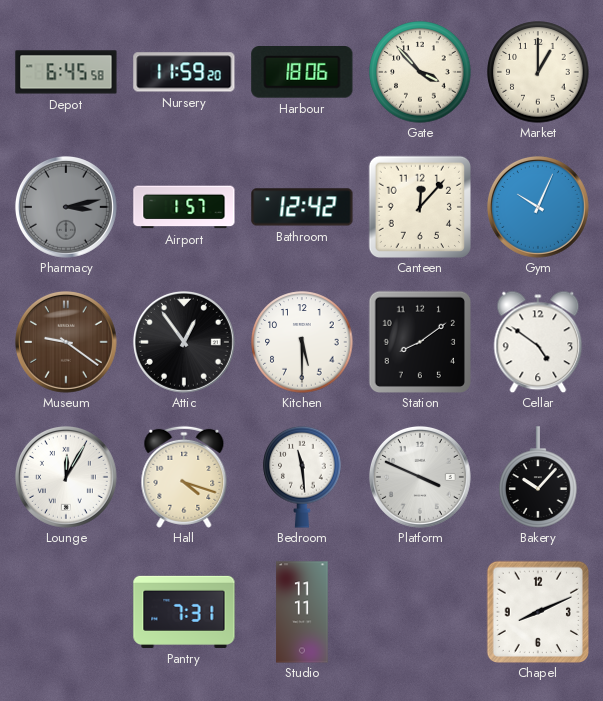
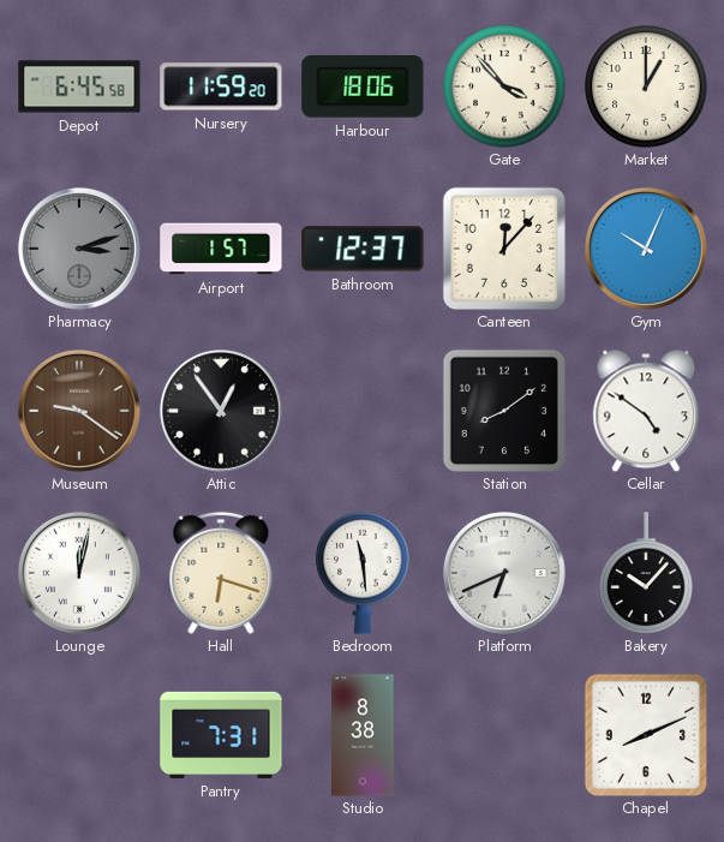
Pharmacy: 3:13 -> 3:12 (79, 249)
Bathroom: 12:42 -> 12:37 (363, 249)
Kitchen: 5:30 -> none (302, 342)
Lounge: 12:05 -> 12:02 (79, 573)
Hall: 4:18 -> 6:18 (221, 573)
Platform: 3:49 -> 6:41 (504, 573)
Studio: 11:11 -> 8:38 (363, 735)
